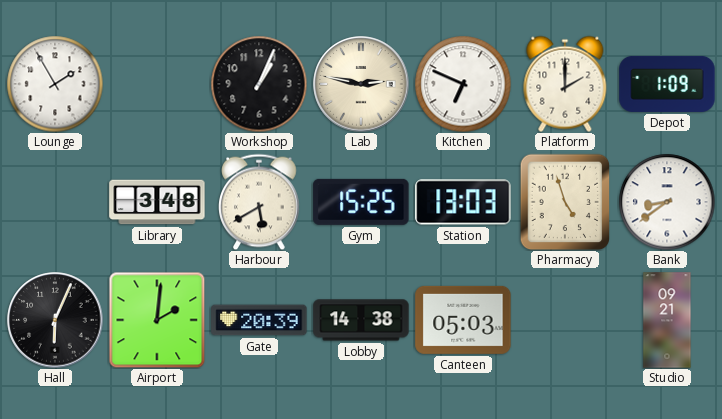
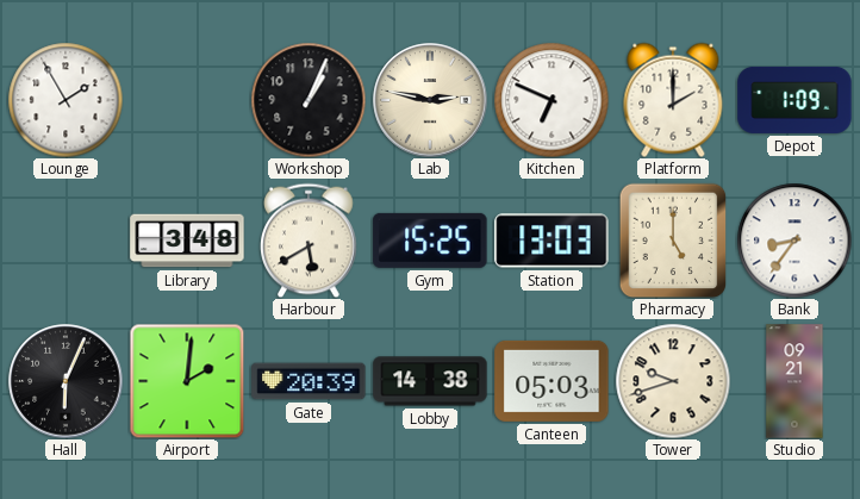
Pharmacy: 4:57 -> 5:00 (673, 241)
Bank: 8:39 -> 8:36 (794, 241)
Tower: none -> 9:42 (673, 381)
